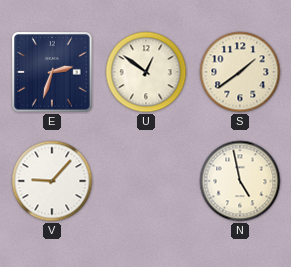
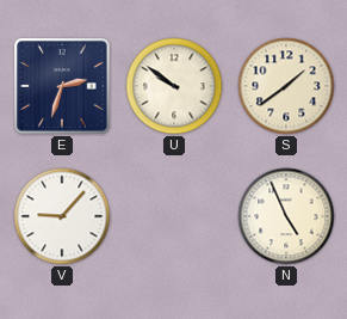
U: 12:51 -> 9:51 (174, 86)
N: 4:58 -> 4:56 (286, 216)
